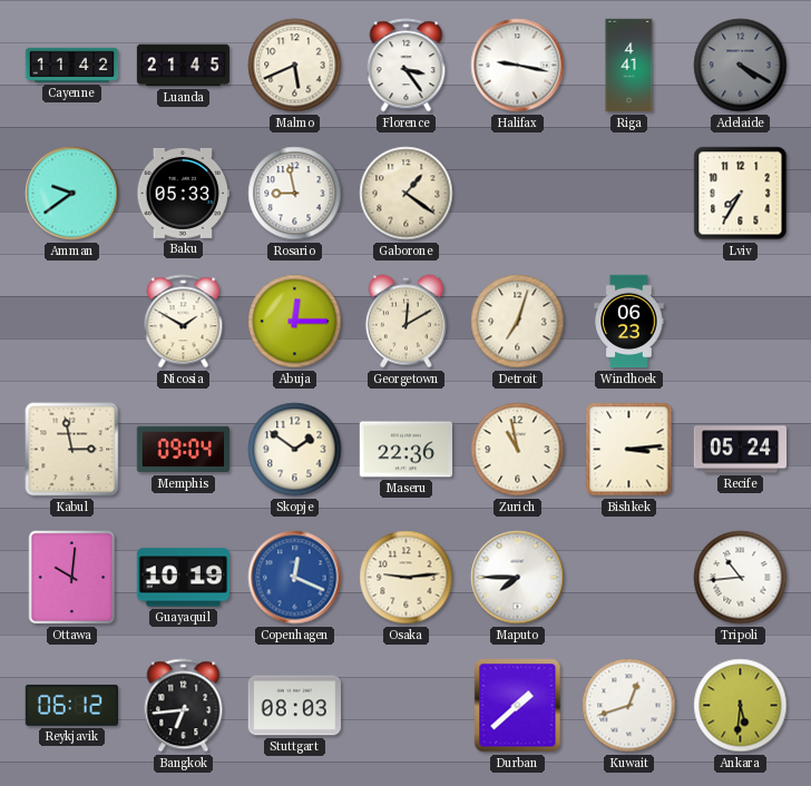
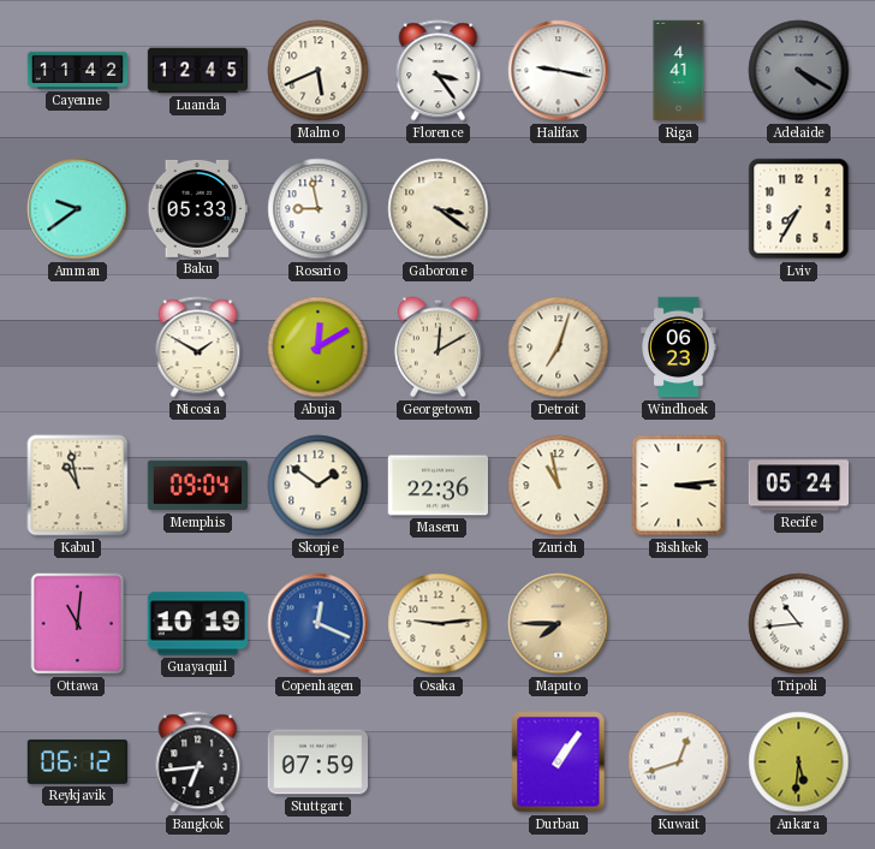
Luanda: 21:45 -> 12:45 (198, 71)
Gaborone: 1:21 -> 3:21 (439, 209)
Abuja: 12:15 -> 12:10 (319, 348)
Kabul: 2:58 -> 10:58 (78, 486)
Ottawa: 10:01 -> 11:01 (78, 624)
Maputo dial: white -> champagne (559, 624)
Stuttgart: 08:03 -> 07:59 (317, 762)
Durban: 1:38 -> 1:06 (559, 762)
